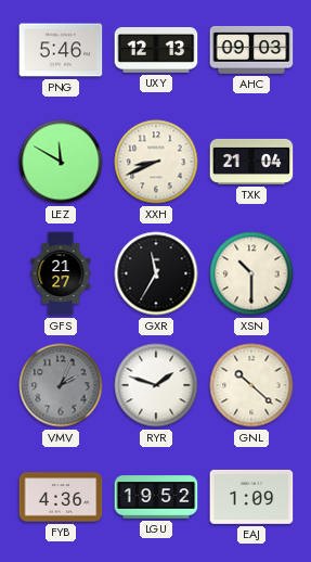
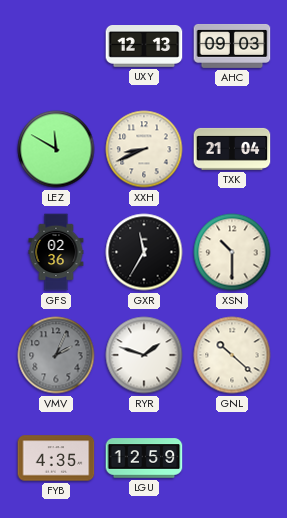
PNG: 5:46 -> none (61, 50)
GFS: 21:27 -> 02:36 (56, 252)
FYB: 4:36 -> 4:35 (56, 458)
LGU: 19:52 -> 12:59 (144, 458)
EAJ: 1:09 -> none (251, 497)
